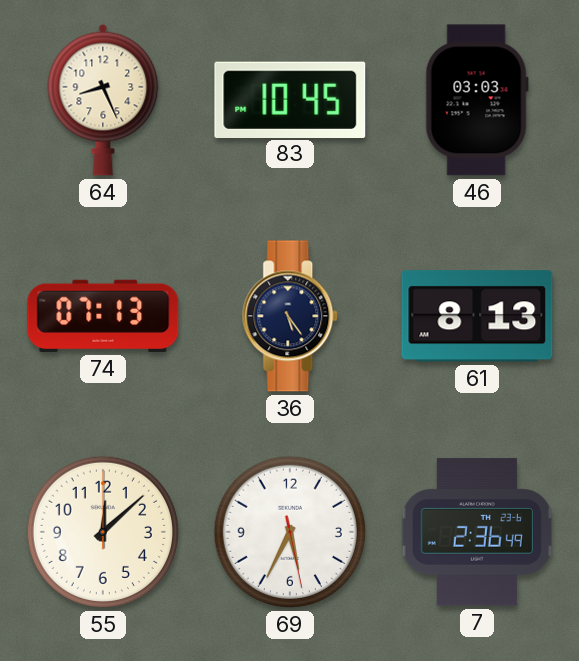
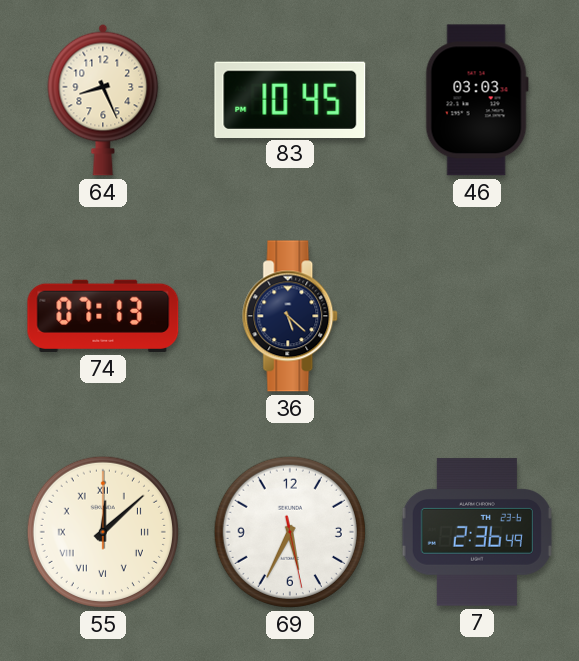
36: 5:24 -> 5:22 (291, 316)
61: 8:13 -> none (477, 316)
55 numerals: Arabic -> Roman (103, 532)
